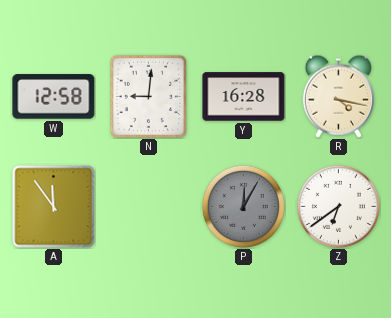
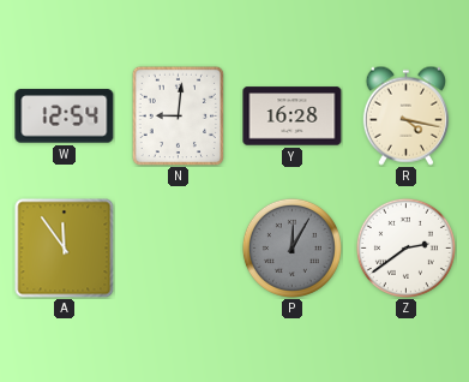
W: 12:58 -> 12:54 (65, 117)
Z: 6:39 -> 2:39 (405, 247)
